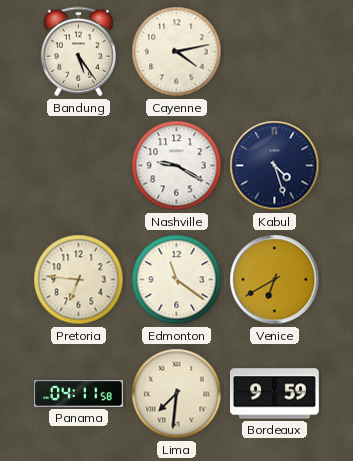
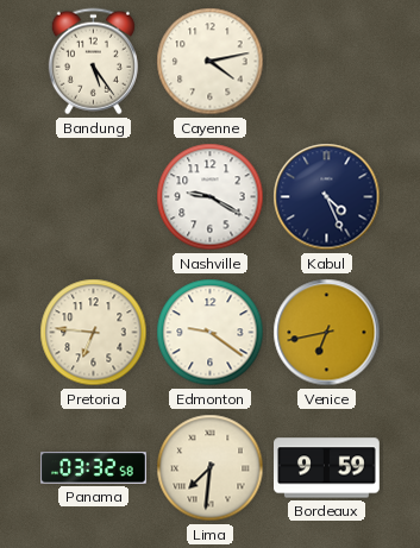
Kabul: 4:27 -> 4:26 (327, 197)
Edmonton: 11:21 -> 9:21 (211, 333)
Venice: 6:40 -> 6:43 (327, 333)
Panama: 04:11 -> 03:32 (94, 468)
